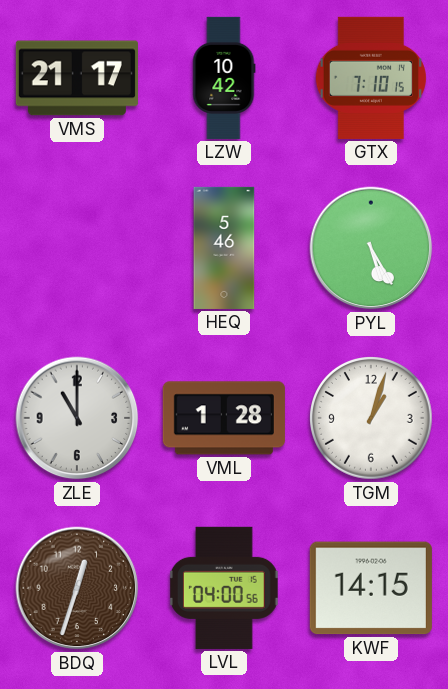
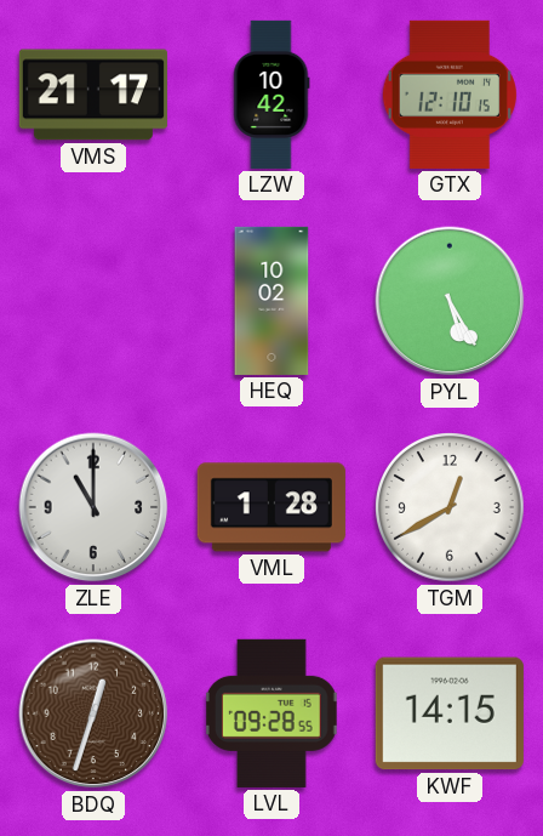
GTX: 7:10 -> 12:10 (450, 95)
HEQ: 5:46 -> 10:02 (271, 301)
TGM: 1:03 -> 12:40 (451, 508)
LVL: 04:00 -> 09:28 (273, 713)
